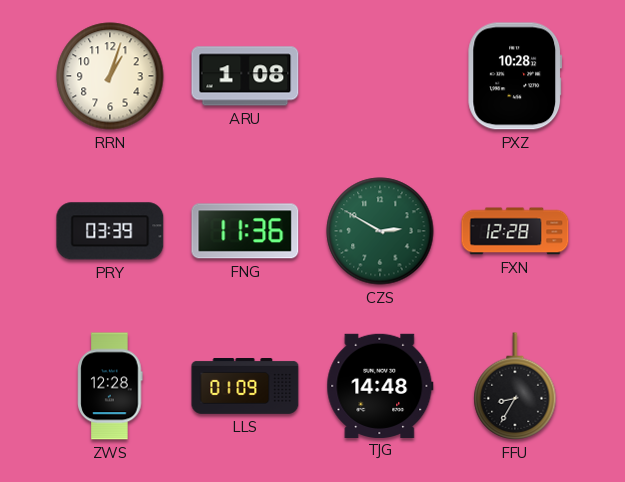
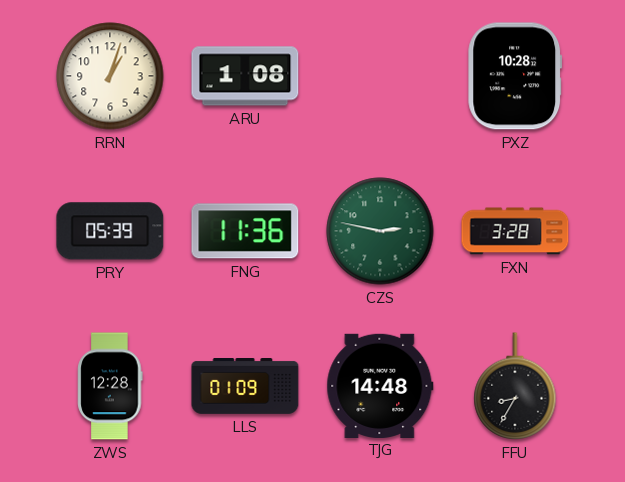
PRY: 03:39 -> 05:39 (110, 231)
CZS: 2:50 -> 2:47 (380, 231)
FXN: 12:28 -> 3:28 (515, 231)
